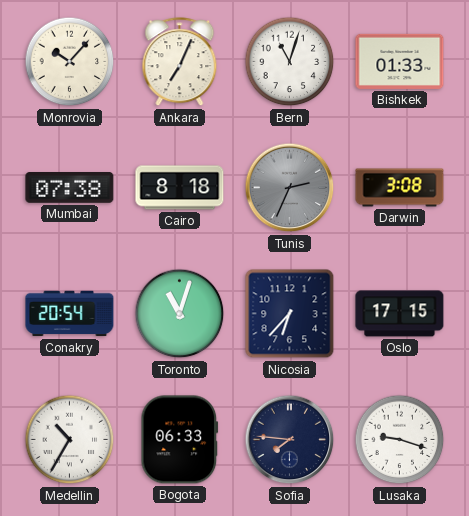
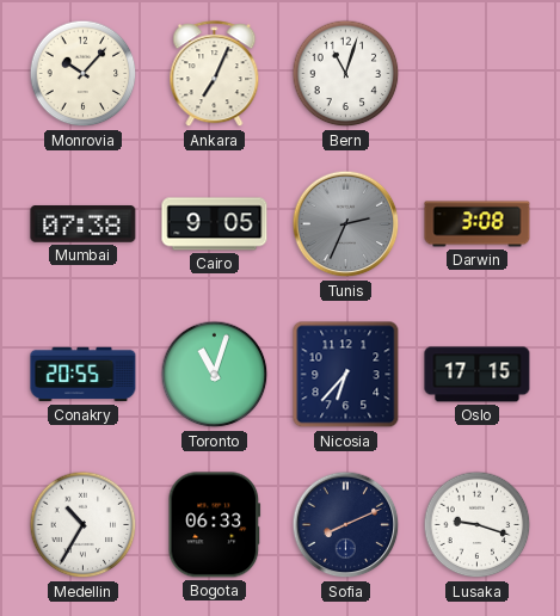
Bishkek: 01:33 -> none (400, 61)
Cairo: 8:18 -> 9:05 (215, 224)
Conakry: 20:54 -> 20:55 (84, 375)
Sofia: 7:46 -> 8:11 (346, 525)
